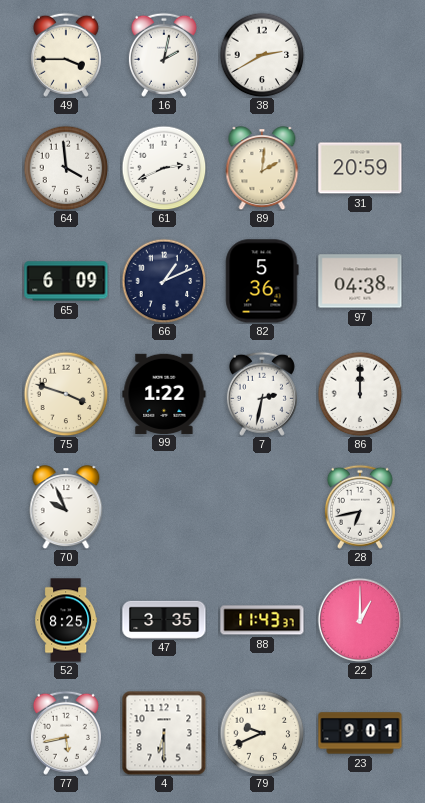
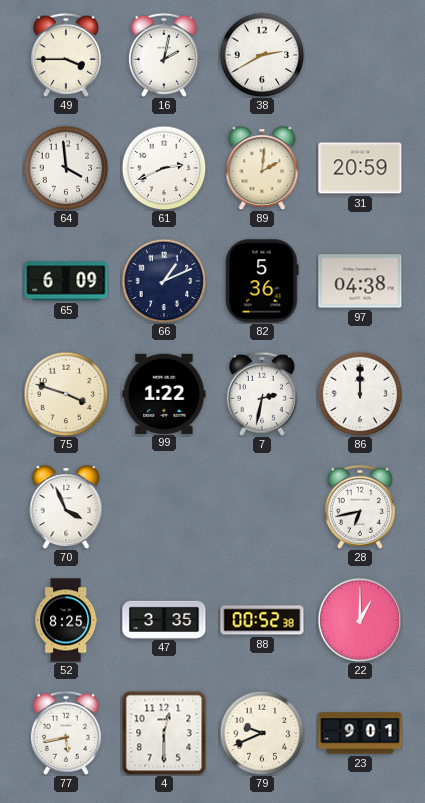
70: 9:56 -> 3:56 (66, 507)
88: 11:43 -> 00:52 (262, 620)
4: 6:30 -> 12:30 (164, 733)
